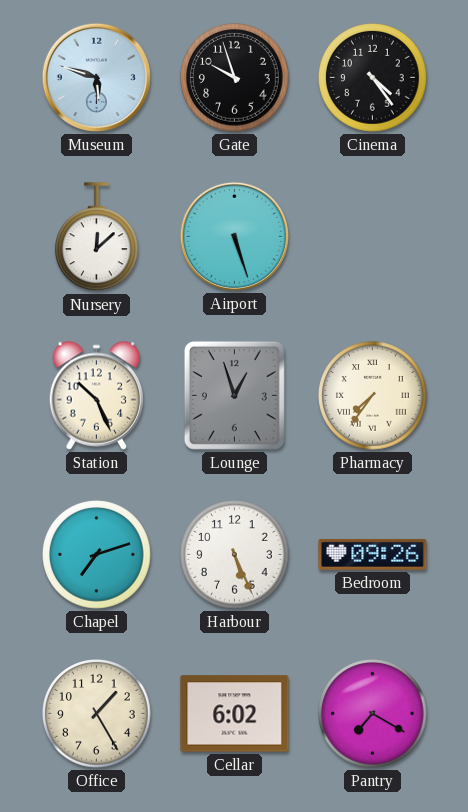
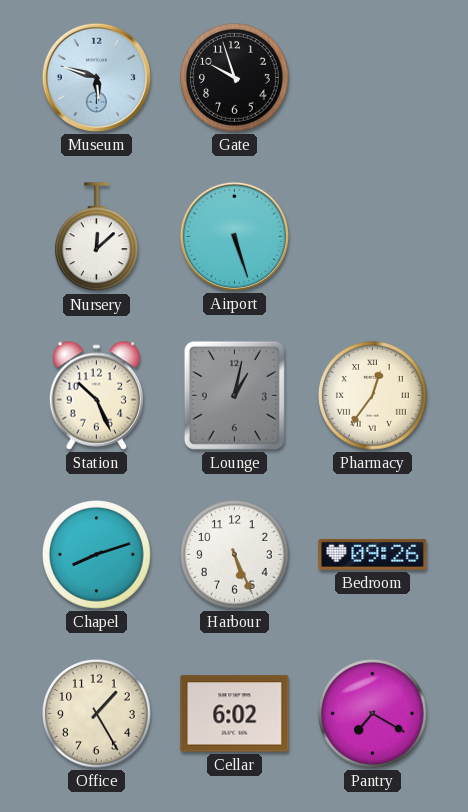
Cinema: 4:24 -> none (373, 78)
Lounge: 12:57 -> 1:02 (234, 395)
Pharmacy: 7:36 -> 12:36 (373, 396)
Chapel: 7:12 -> 8:12 (97, 555)
